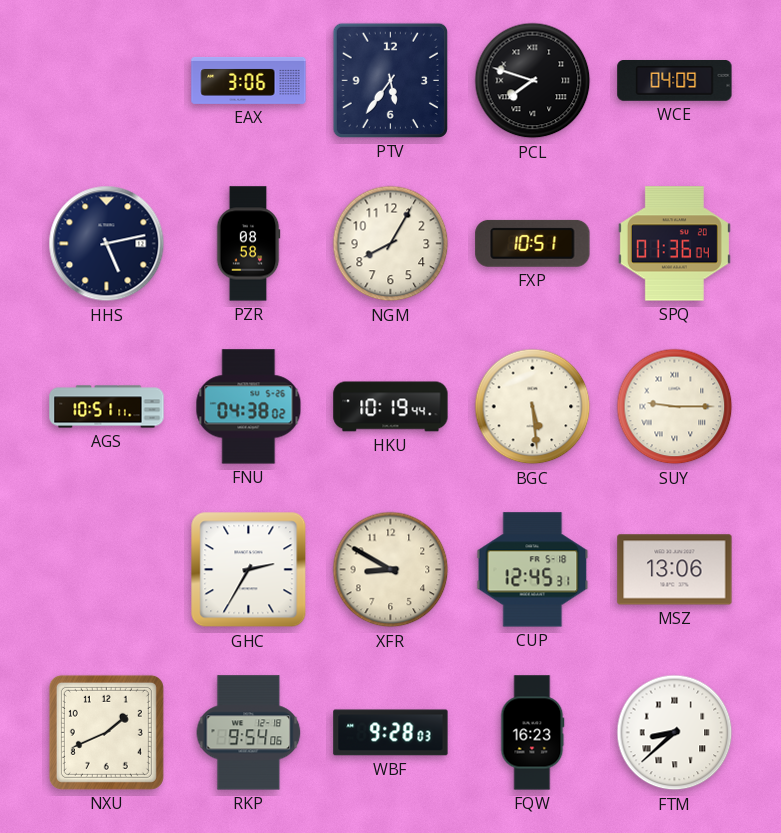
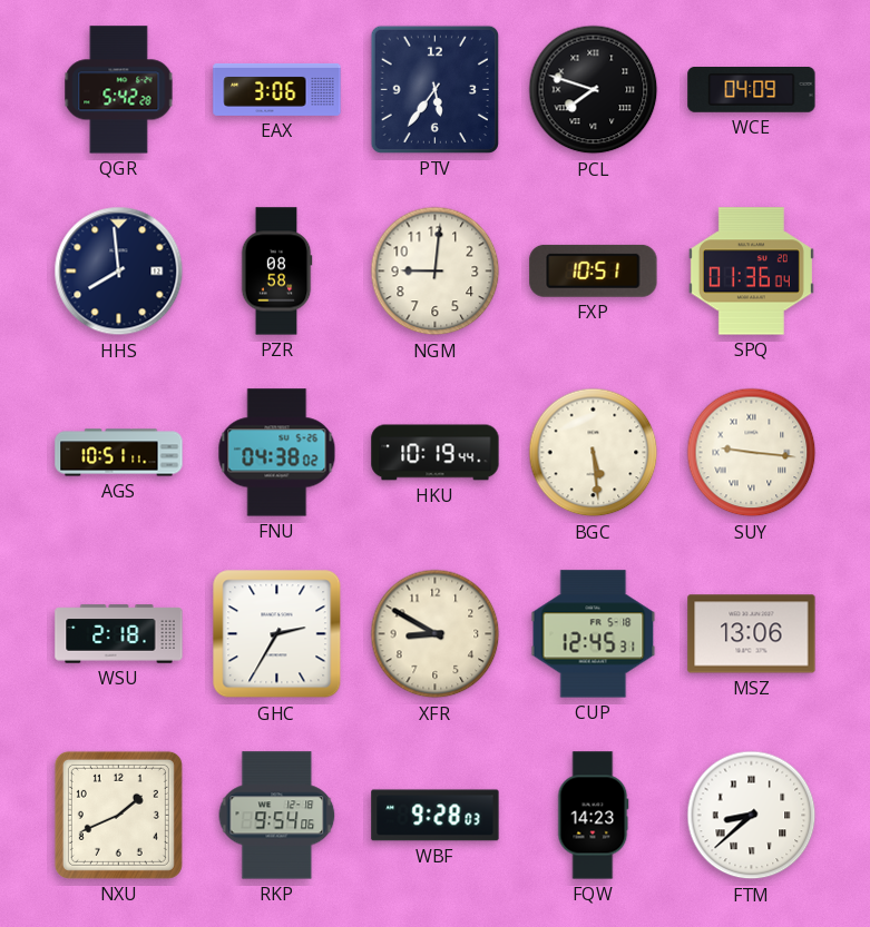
QGR: none -> 5:42 (119, 90)
HHS: 5:13 -> 7:59 (119, 272)
NGM: 8:05 -> 9:01 (436, 272)
SUY: 9:15 -> 9:16 (752, 453)
WSU: none -> 2:18 (119, 634)
FQW: 16:23 -> 14:23 (594, 816)
